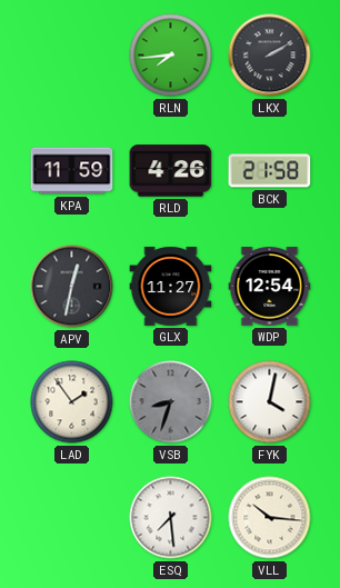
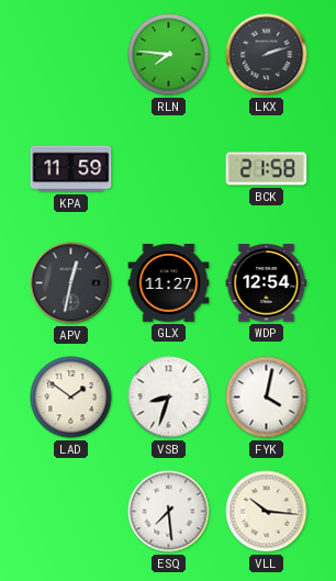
RLN: 7:44 -> 7:46 (169, 55)
LKX: 2:10 -> 2:12 (267, 55)
RLD: 4:26 -> none (171, 171)
LAD: 1:54 -> 1:51 (71, 398)
VSB dial: grey -> white (169, 398)
